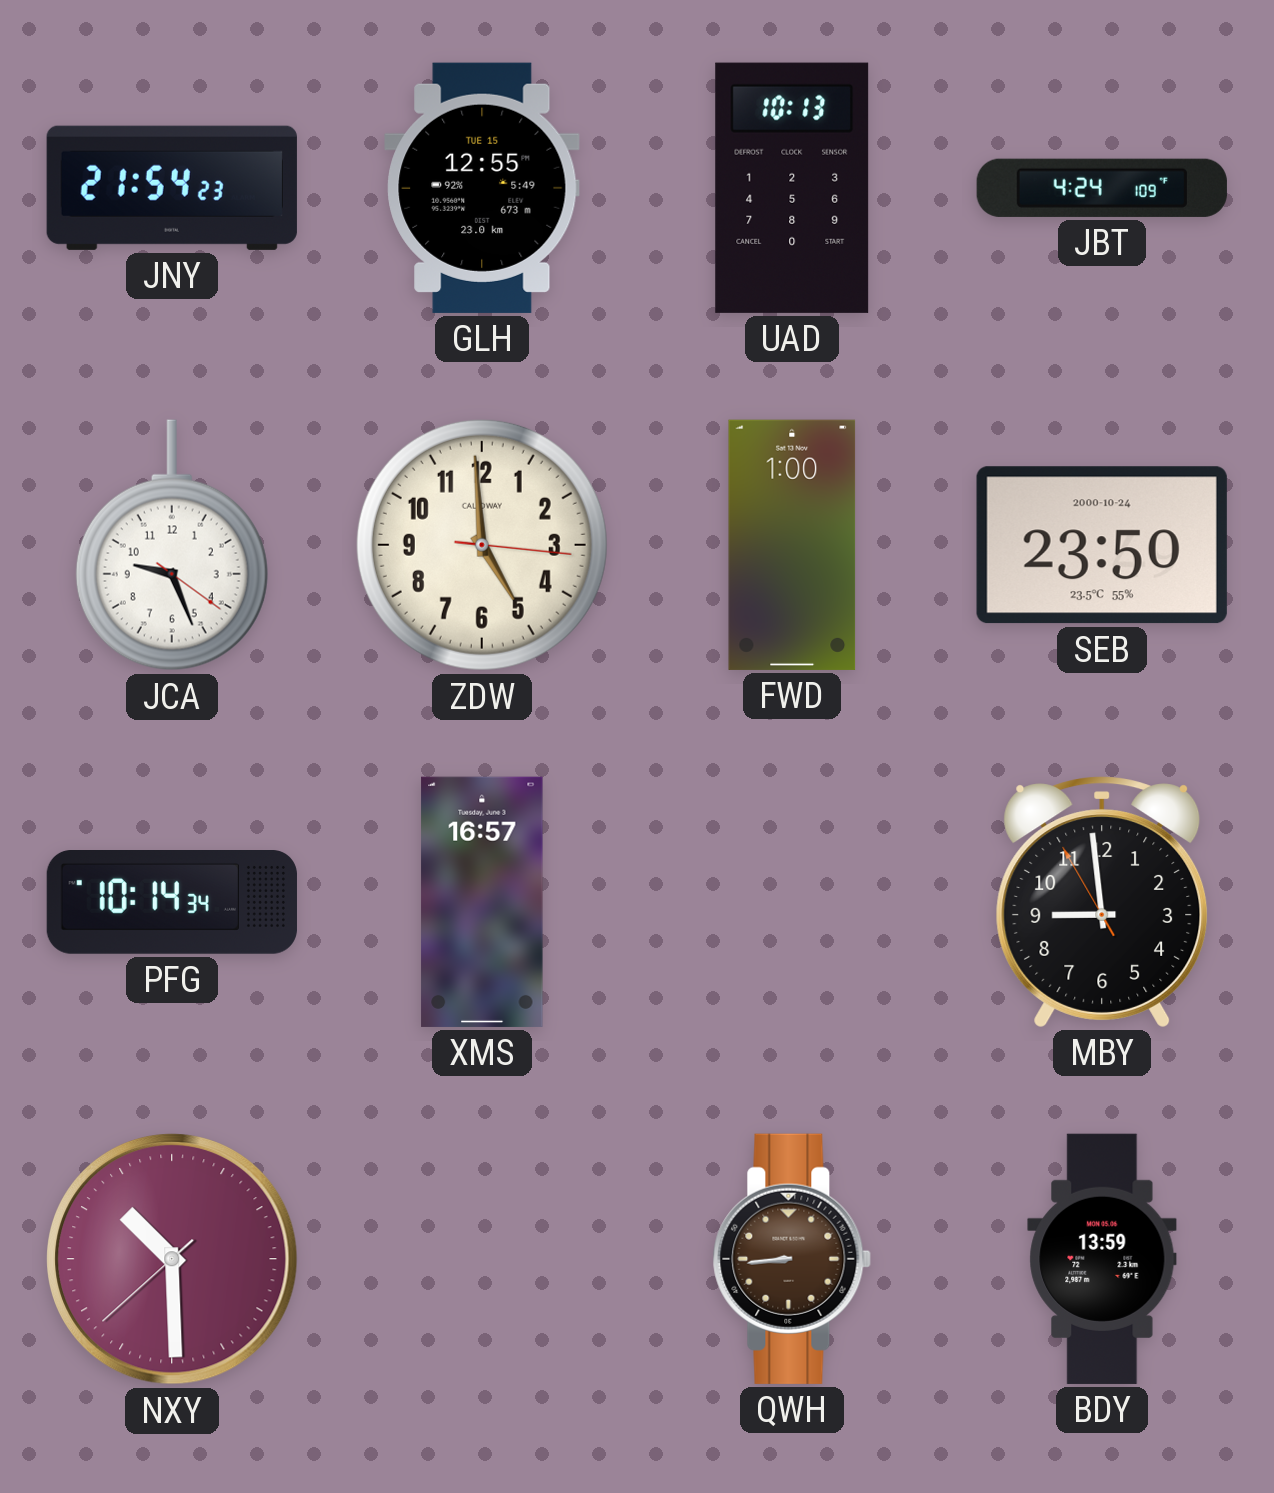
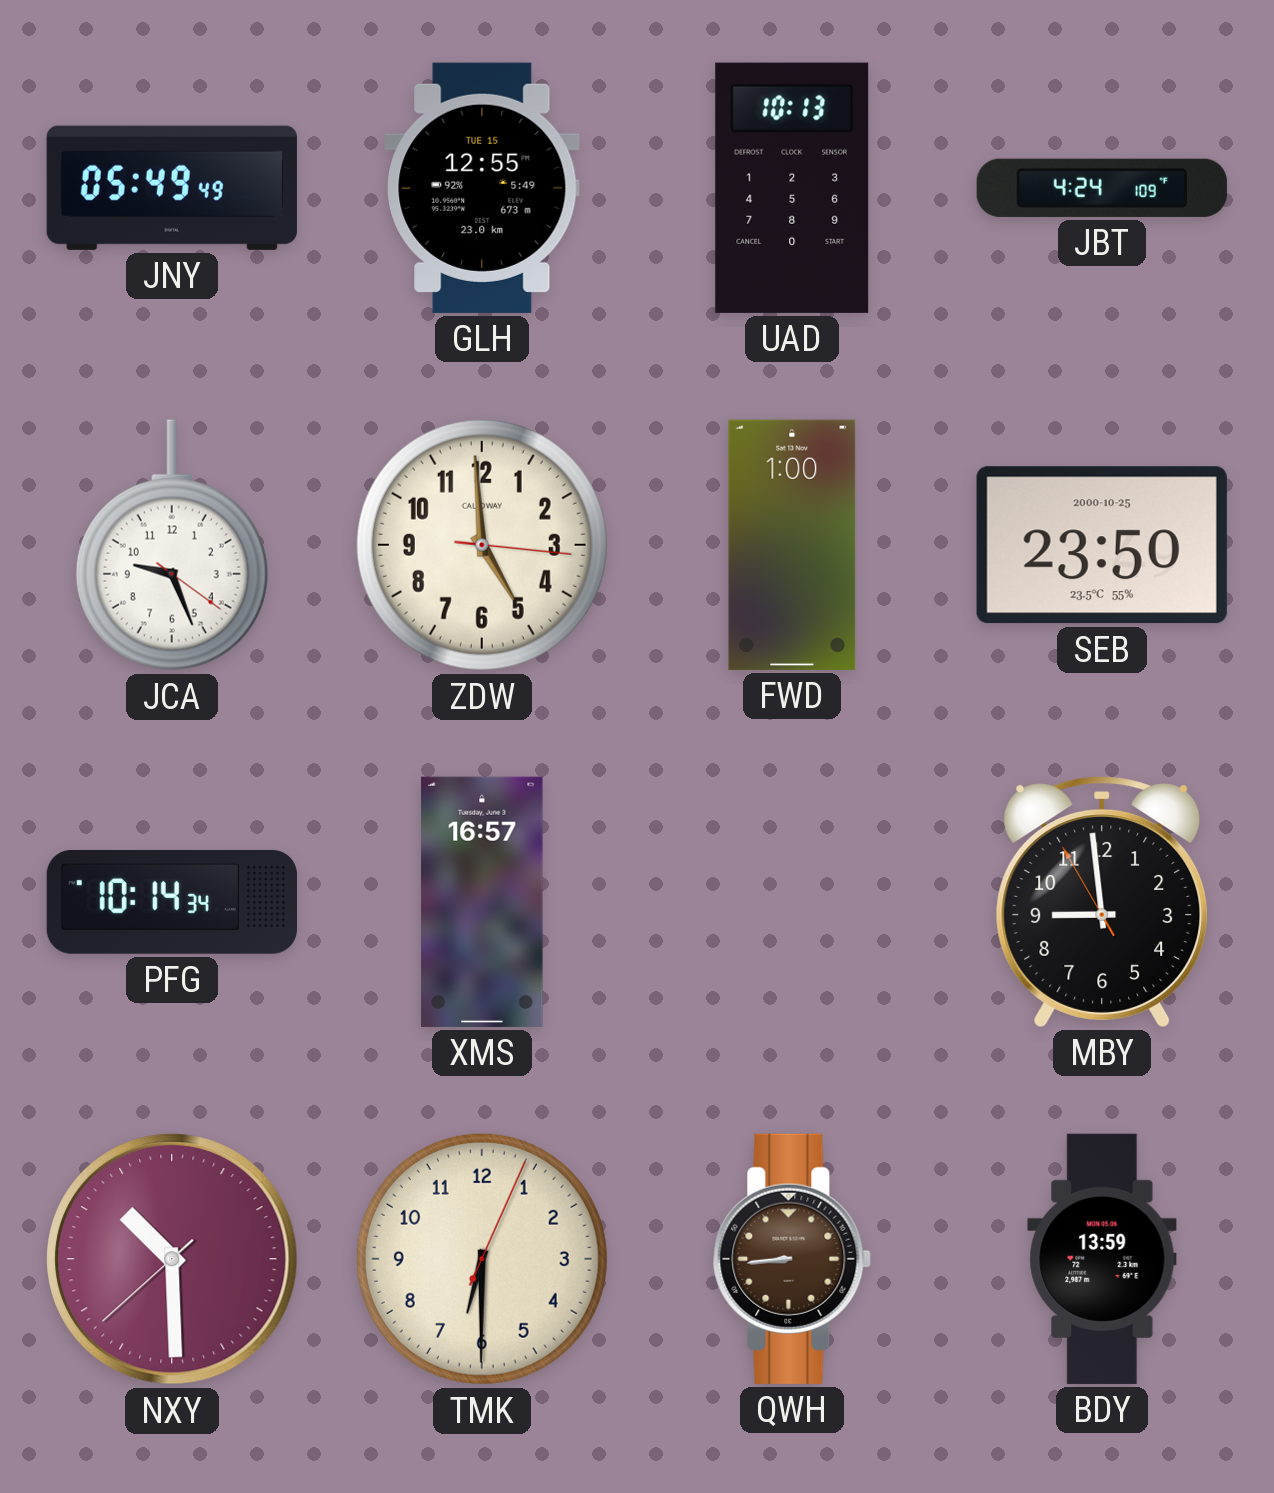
JNY: 21:54 -> 05:49 (172, 188)
SEB date: 2000-10-24 -> 2000-10-25 (1102, 545)
TMK: none -> 6:30 (482, 1259)
